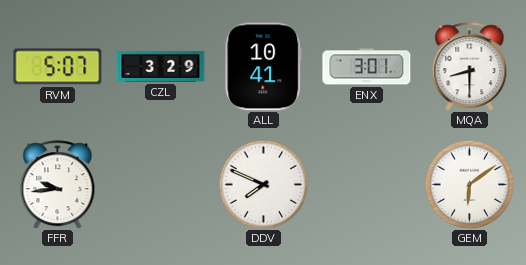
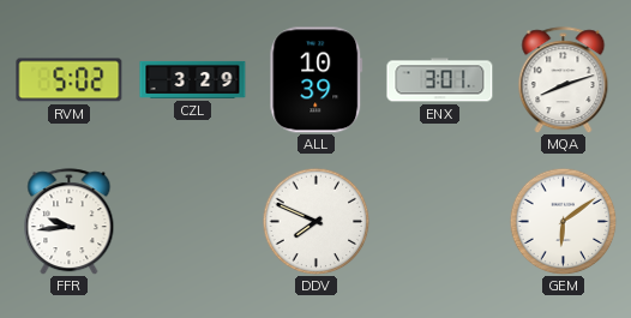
RVM: 5:07 -> 5:02 (70, 80)
ALL: 10:41 -> 10:39 (317, 80)
MQA: 8:30 -> 8:12 (564, 80)
